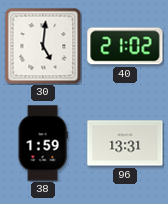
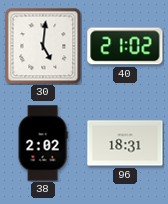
38: 1:59 -> 2:02 (43, 143)
96: 13:31 -> 18:31 (125, 143)
